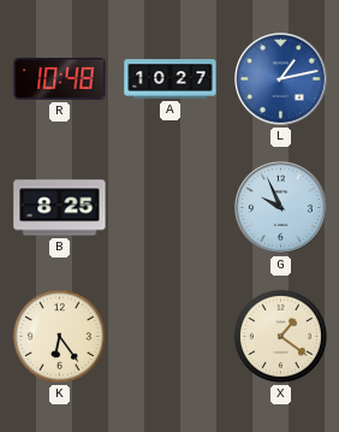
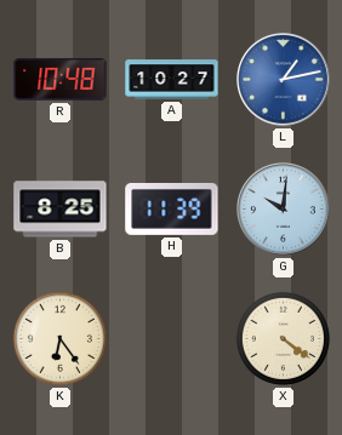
H: none -> 11:39 (172, 208)
G: 9:56 -> 10:01 (284, 210)
X: 1:21 -> 4:21 (283, 338)
